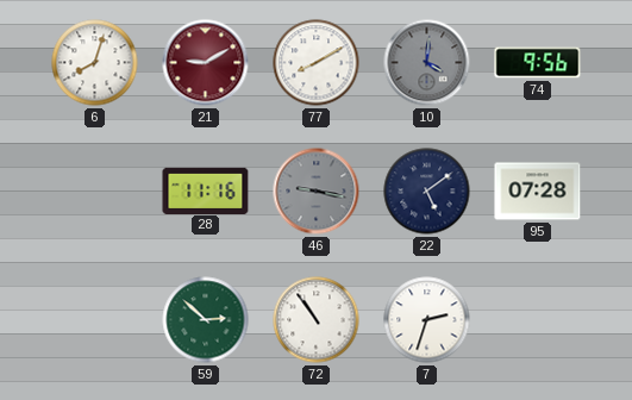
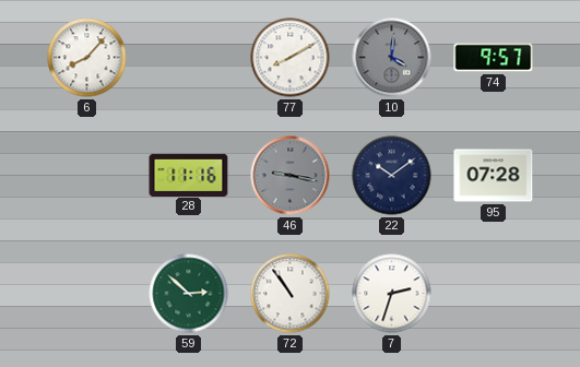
6: 8:03 -> 8:07 (87, 58)
21: 9:10 -> none (206, 63)
74: 9:56 -> 9:57 (494, 58)
22: 5:09 -> 10:09 (392, 176)
